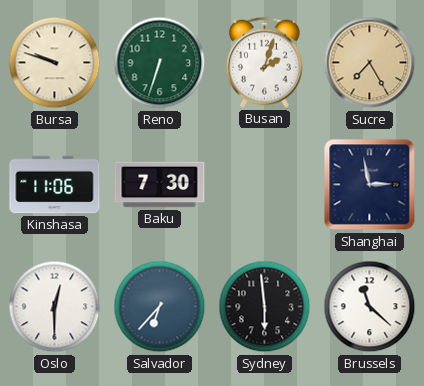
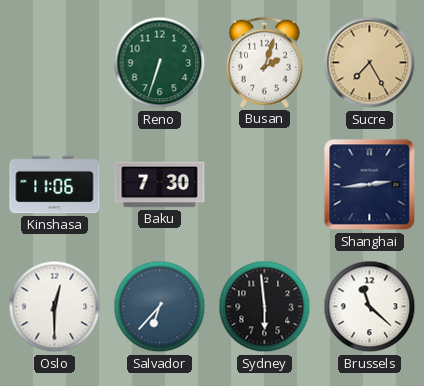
Bursa: 9:48 -> none (55, 63)
Shanghai: 2:58 -> 2:44 (370, 185)
